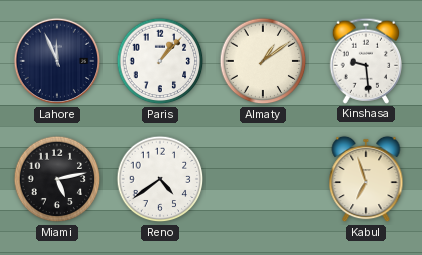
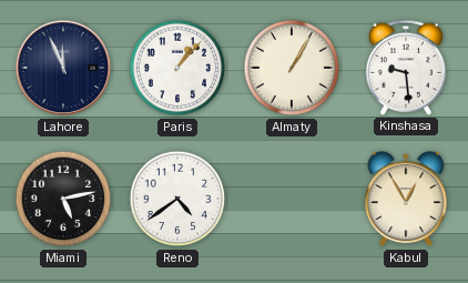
Almaty: 1:09 -> 1:05 (292, 68)
Kabul: 6:57 -> 12:55 (406, 199)
